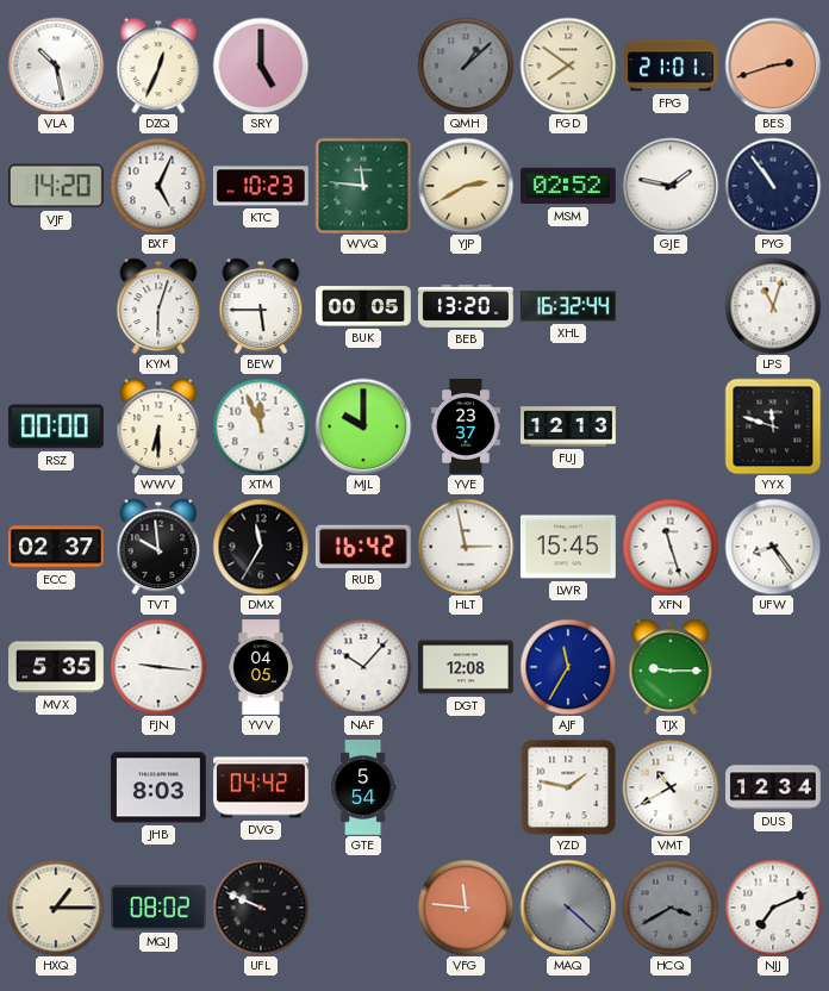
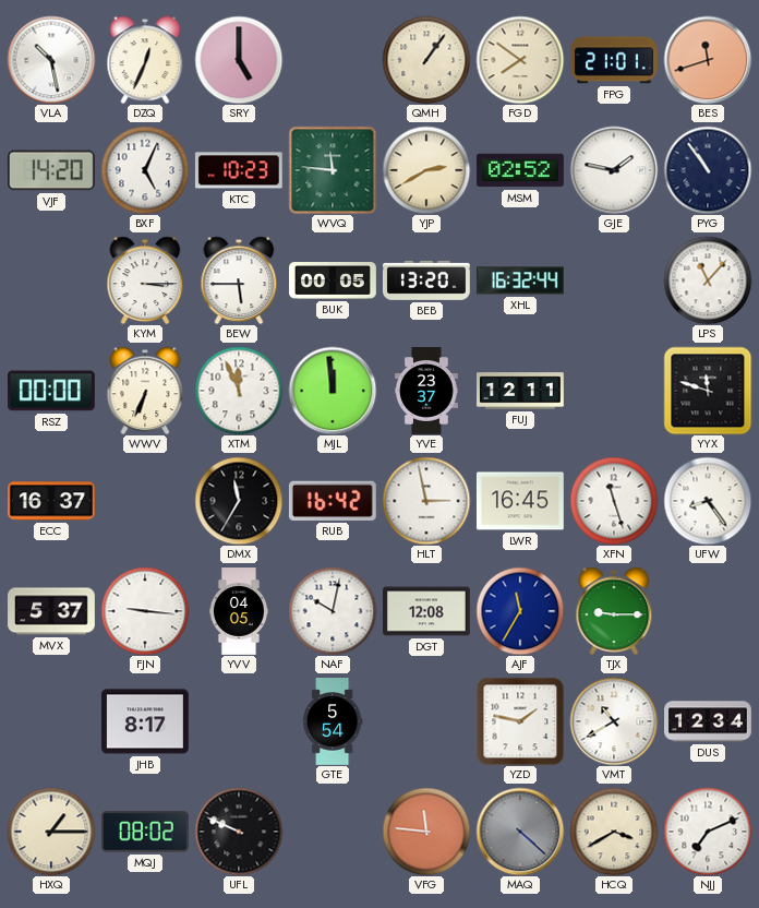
QMH: 1:08 -> 1:06 (426, 60)
QMH dial: grey -> cream (426, 60)
BES: 2:42 -> 11:42 (708, 60)
KYM: 6:03 -> 3:15 (145, 280)
LPS: 11:03 -> 11:07 (708, 280)
WWV: 6:30 -> 6:34 (145, 391)
MJL: 10:00 -> 11:59 (333, 391)
FUJ: 12:13 -> 12:11 (521, 391)
ECC: 02:37 -> 16:37 (51, 501)
TVT: 9:59 -> none (158, 547)
LWR: 15:45 -> 16:45 (520, 501)
MVX: 5:35 -> 5:37 (52, 611)
NAF: 10:07 -> 10:02 (333, 611)
JHB: 8:03 -> 8:17 (145, 721)
DVG: 04:42 -> none (262, 787)
HCQ dial: grey -> cream (614, 832)
